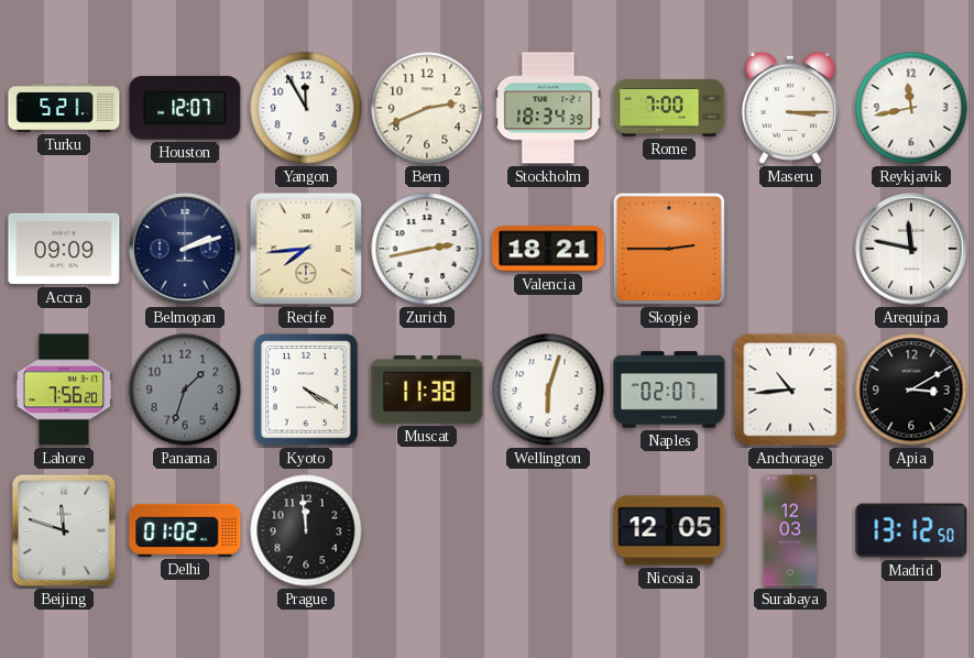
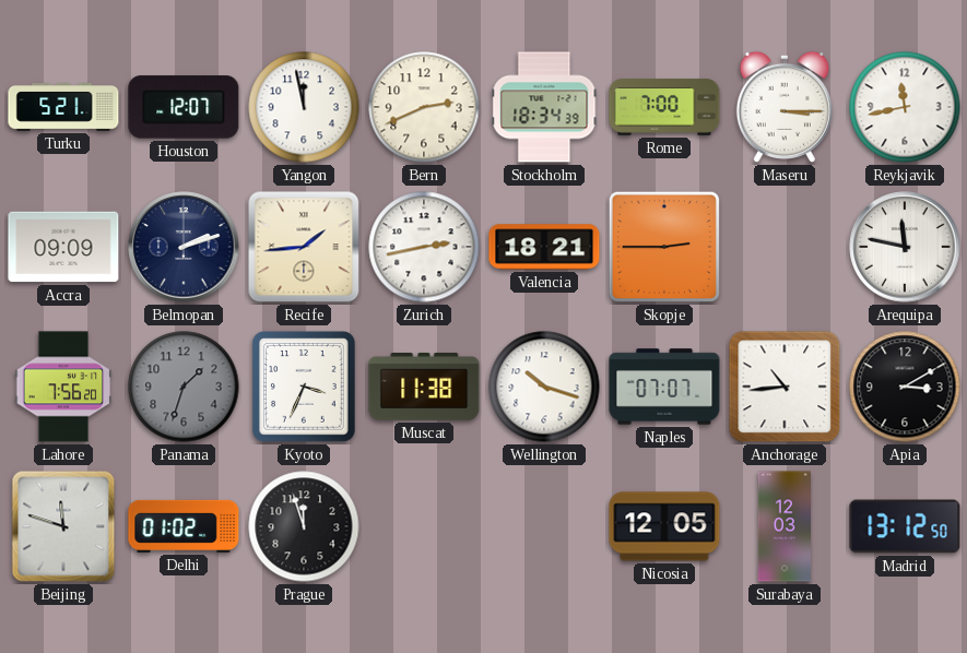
Yangon: 11:55 -> 11:58 (304, 107)
Recife: 7:44 -> 1:44 (304, 247)
Kyoto: 4:20 -> 3:34 (305, 388)
Wellington: 6:03 -> 10:18 (544, 387)
Naples: 02:07 -> 07:07 (664, 387)
Prague: 11:59 -> 11:57 (304, 526)
